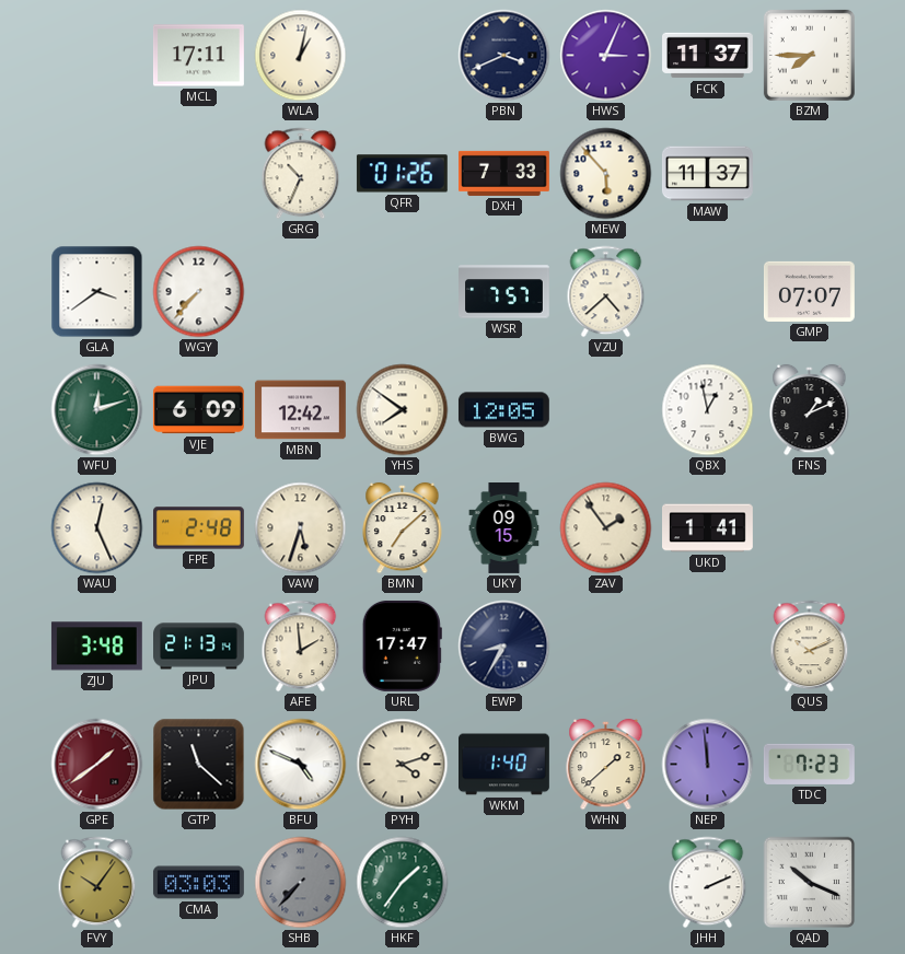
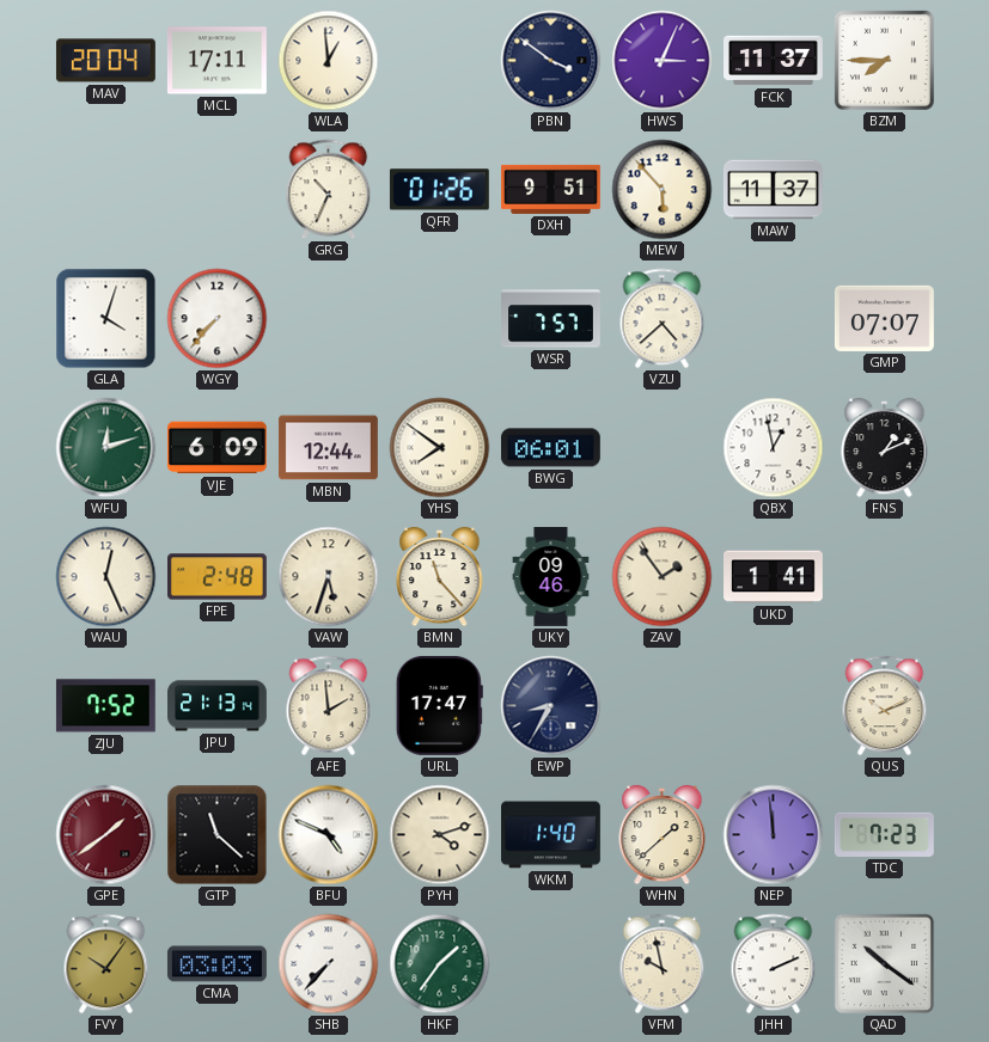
MAV: none -> 20:04 (105, 61)
WLA: 1:02 -> 12:59 (329, 61)
PBN: 3:41 -> 3:51 (551, 61)
DXH: 7:33 -> 9:51 (551, 189)
GLA: 3:39 -> 4:03 (106, 319)
MBN: 12:42 -> 12:44 (328, 448)
BWG: 12:05 -> 06:01 (550, 448)
BMN: 7:08 -> 11:23 (440, 577)
UKY: 09:15 -> 09:46 (551, 577)
ZJU: 3:48 -> 7:52 (105, 706)
SHB dial: grey -> white (329, 964)
VFM: none -> 9:58 (663, 964)
QAD: 10:19 -> 10:21 (885, 964)
